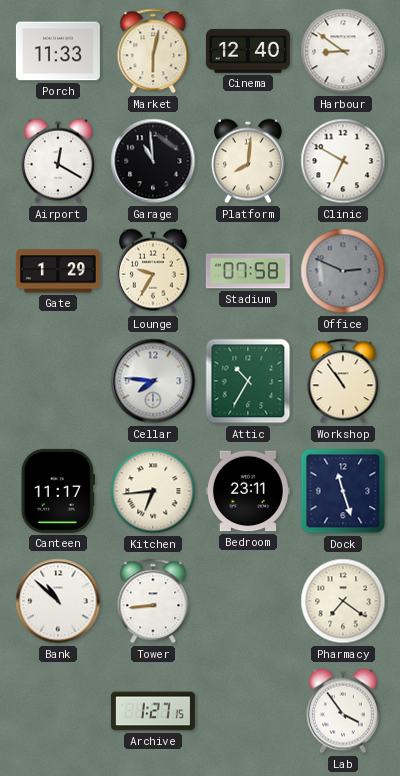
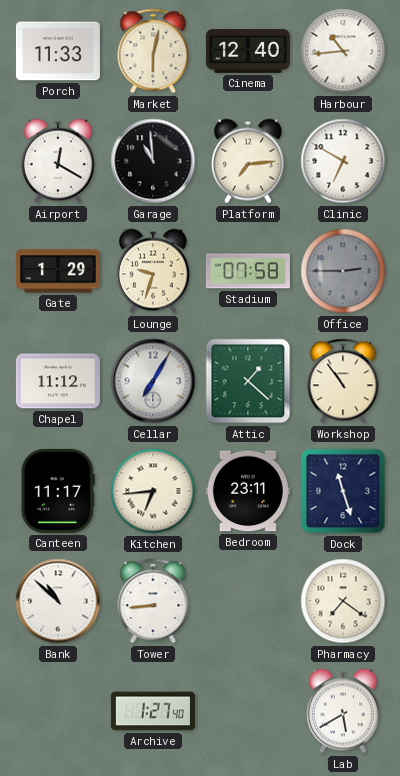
Harbour: 8:51 -> 10:44 (343, 51)
Platform: 8:01 -> 7:14 (248, 161)
Lounge: 9:35 -> 9:33 (153, 271)
Office: 2:49 -> 2:45 (343, 271)
Chapel: none -> 11:12 (58, 381)
Cellar: 7:46 -> 7:05 (153, 381)
Attic: 10:35 -> 1:22 (248, 381)
Archive: 1:27:15 -> 1:27:40 (153, 711)
Lab: 3:54 -> 5:40 (343, 711)
